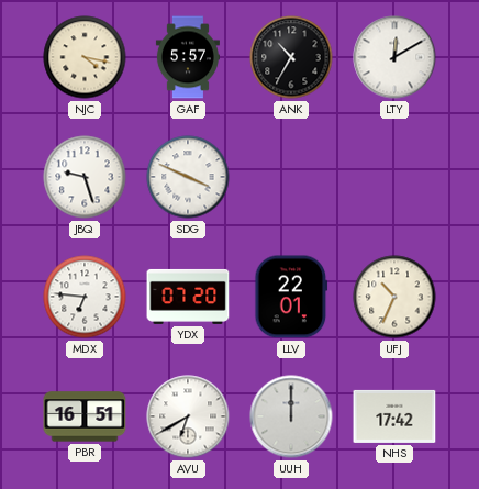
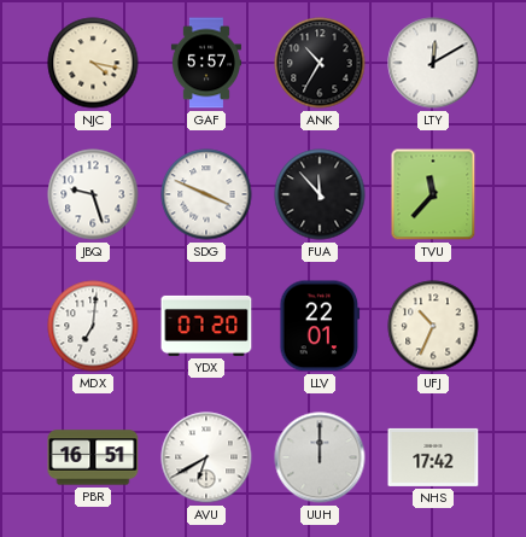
FUA: none -> 11:53 (320, 194)
TVU: none -> 11:37 (433, 194)
MDX: 6:46 -> 7:01 (93, 326)
